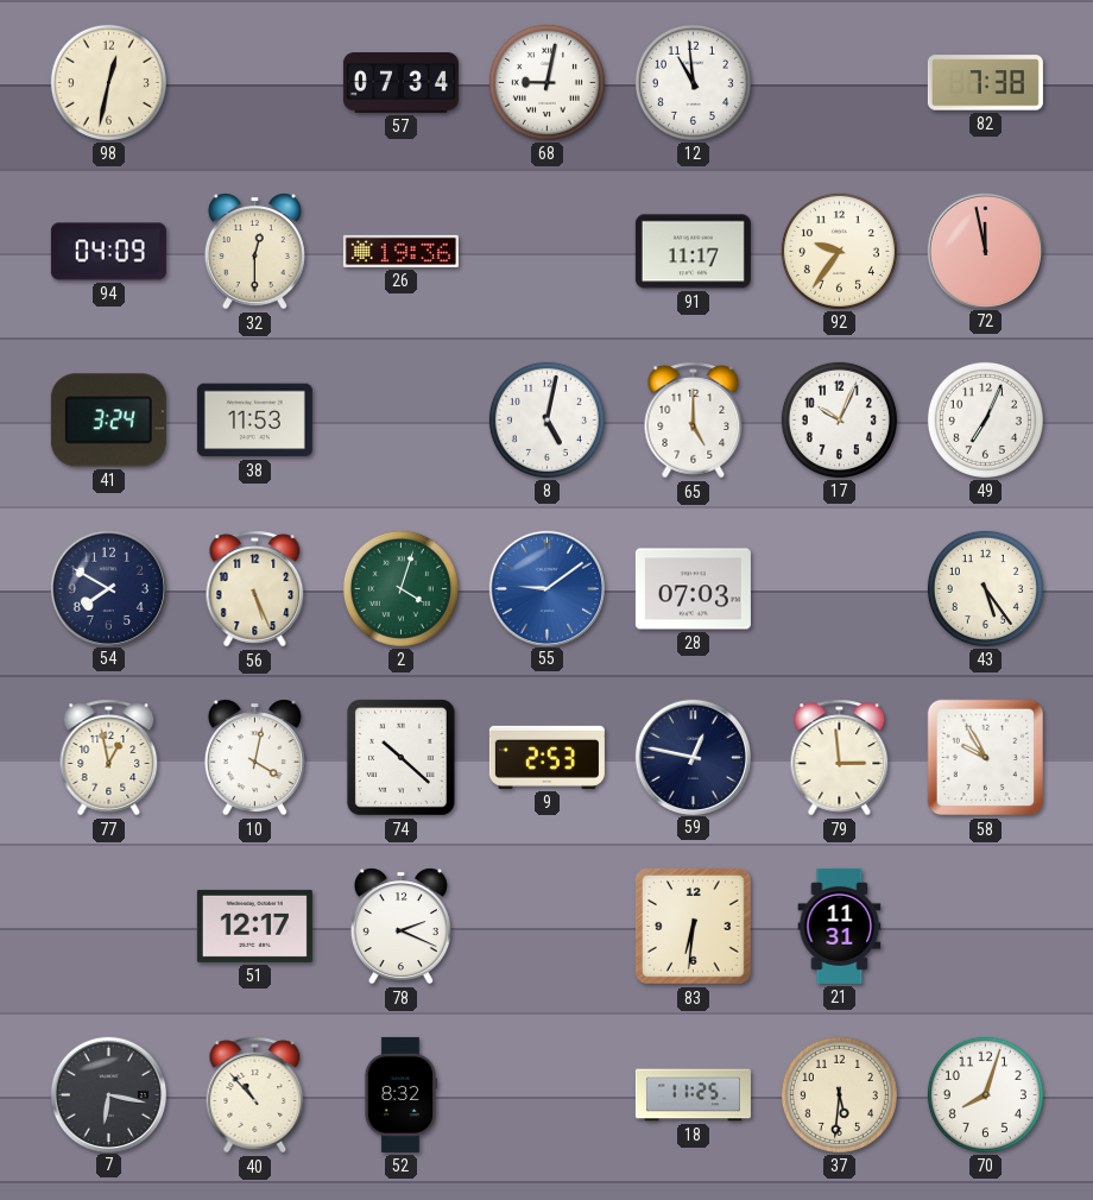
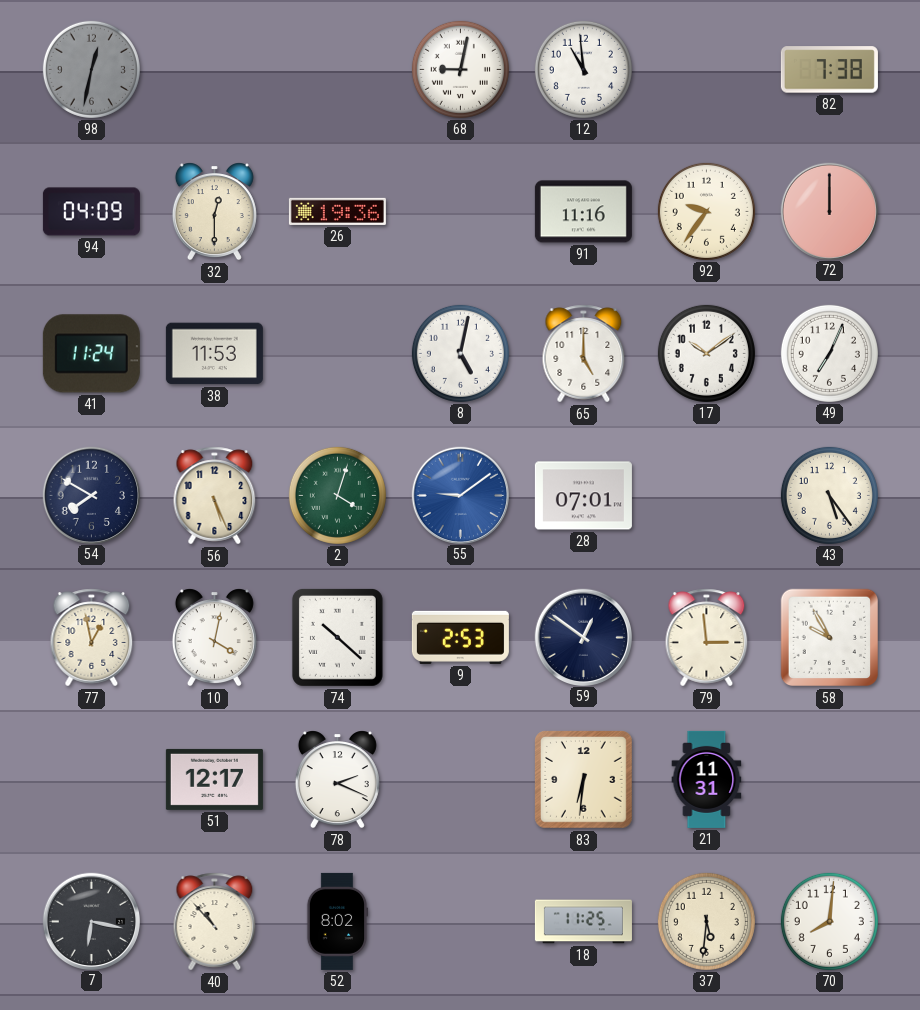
98 dial: cream -> grey (91, 69)
57: 07:34 -> none (400, 83)
91: 11:17 -> 11:16 (583, 212)
72: 11:58 -> 12:00 (829, 211)
41: 3:24 -> 11:24 (91, 354)
17: 10:04 -> 10:09 (706, 353)
28: 07:03 -> 07:01 (583, 496)
59: 12:47 -> 12:51 (583, 637)
52: 8:32 -> 8:02 (337, 921)
70: 8:03 -> 8:01 (829, 921)
